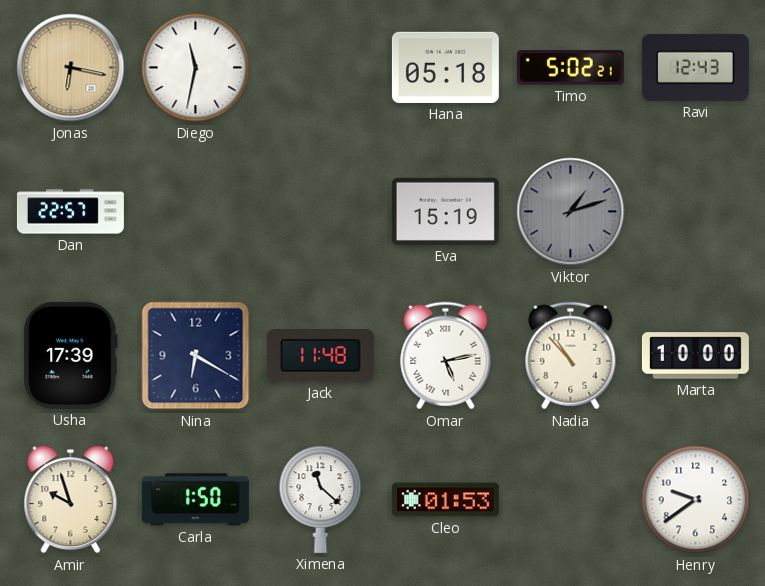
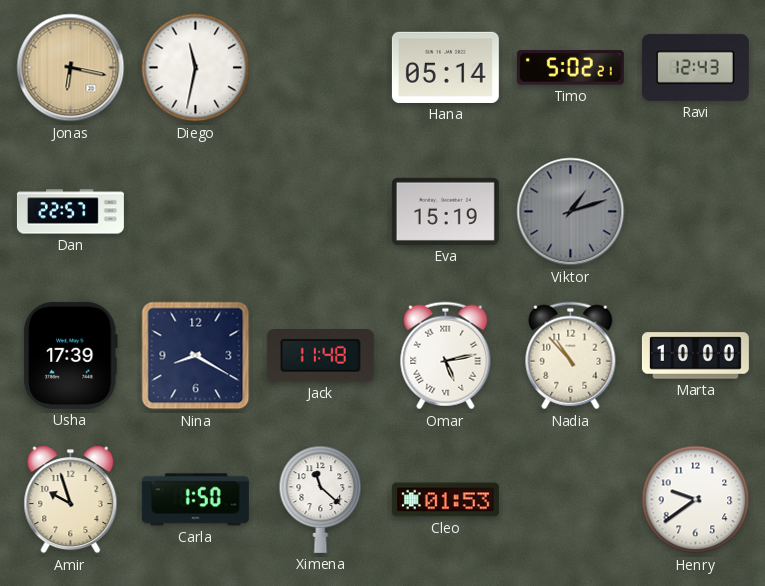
Hana: 05:18 -> 05:14 (445, 67)
Nina: 6:20 -> 8:20 (196, 356)
